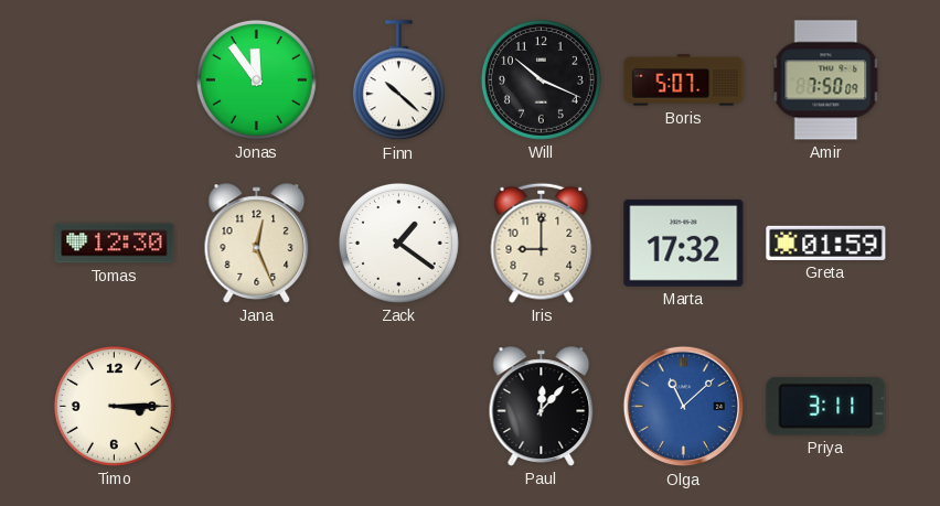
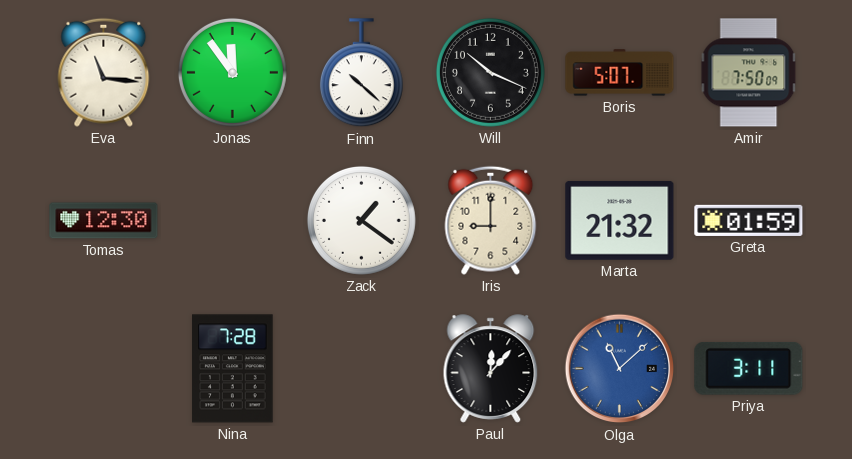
Eva: none -> 11:16 (104, 72)
Jana: 12:26 -> none (257, 244)
Marta: 17:32 -> 21:32 (620, 220)
Timo: 3:15 -> none (114, 406)
Nina: none -> 7:28 (233, 369)
